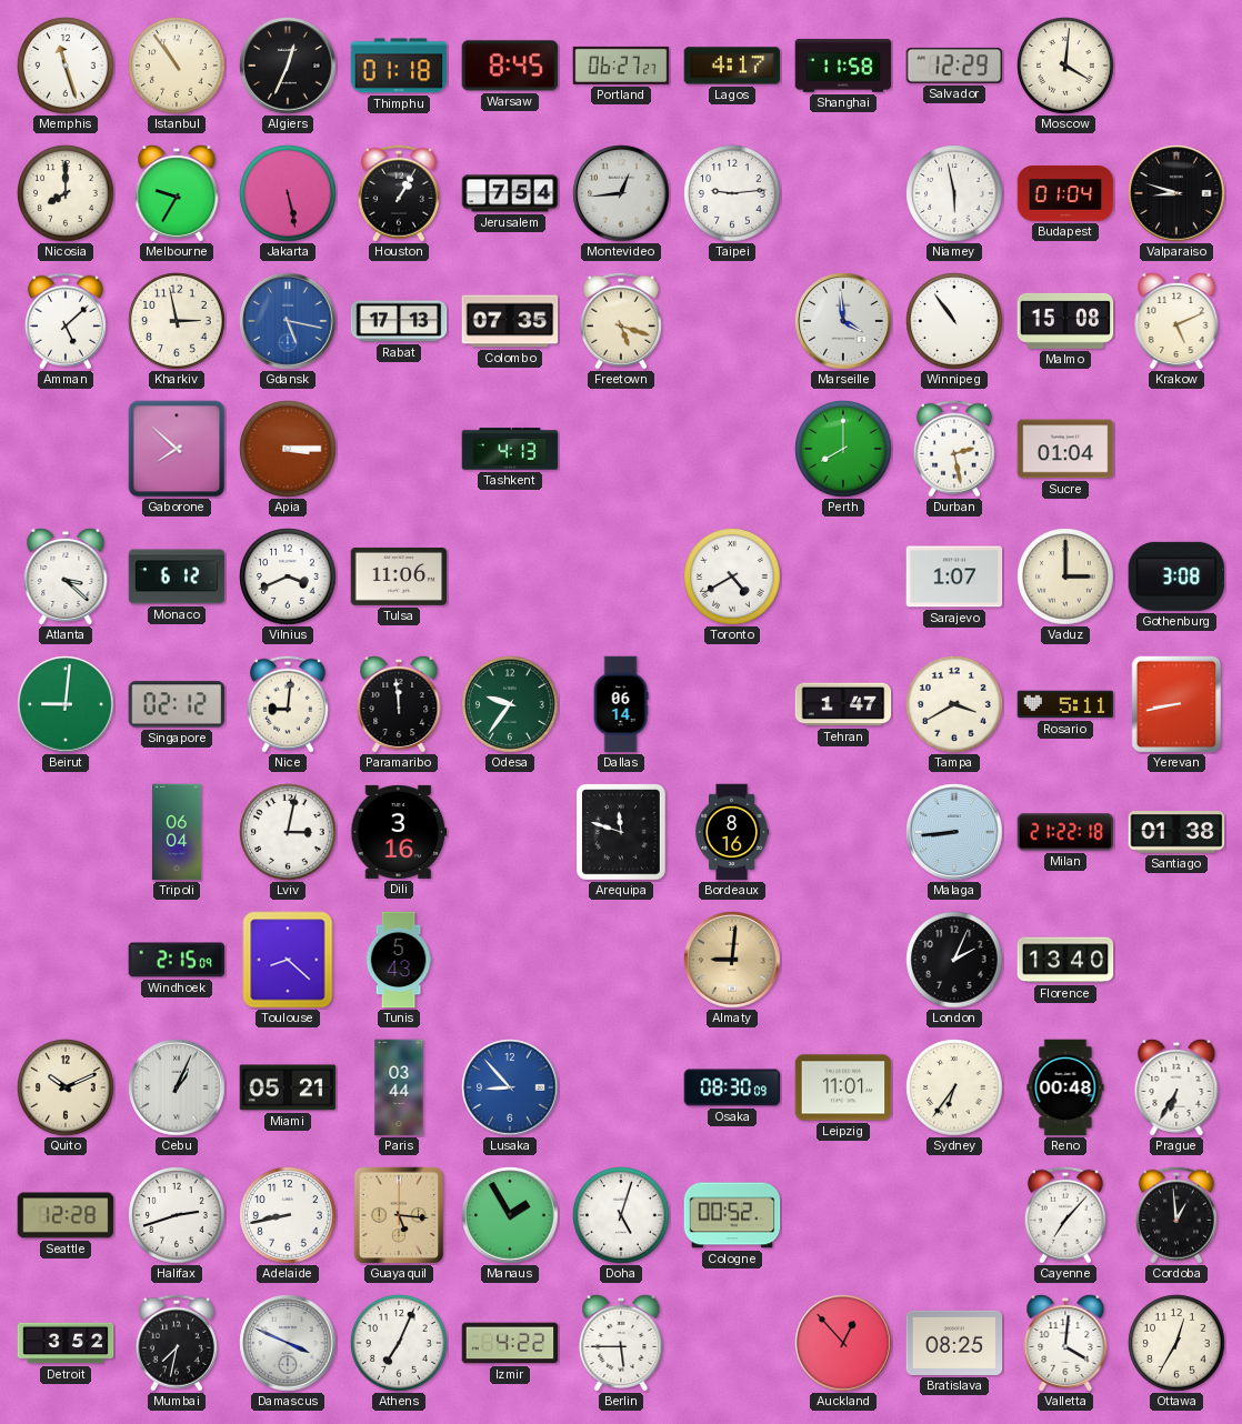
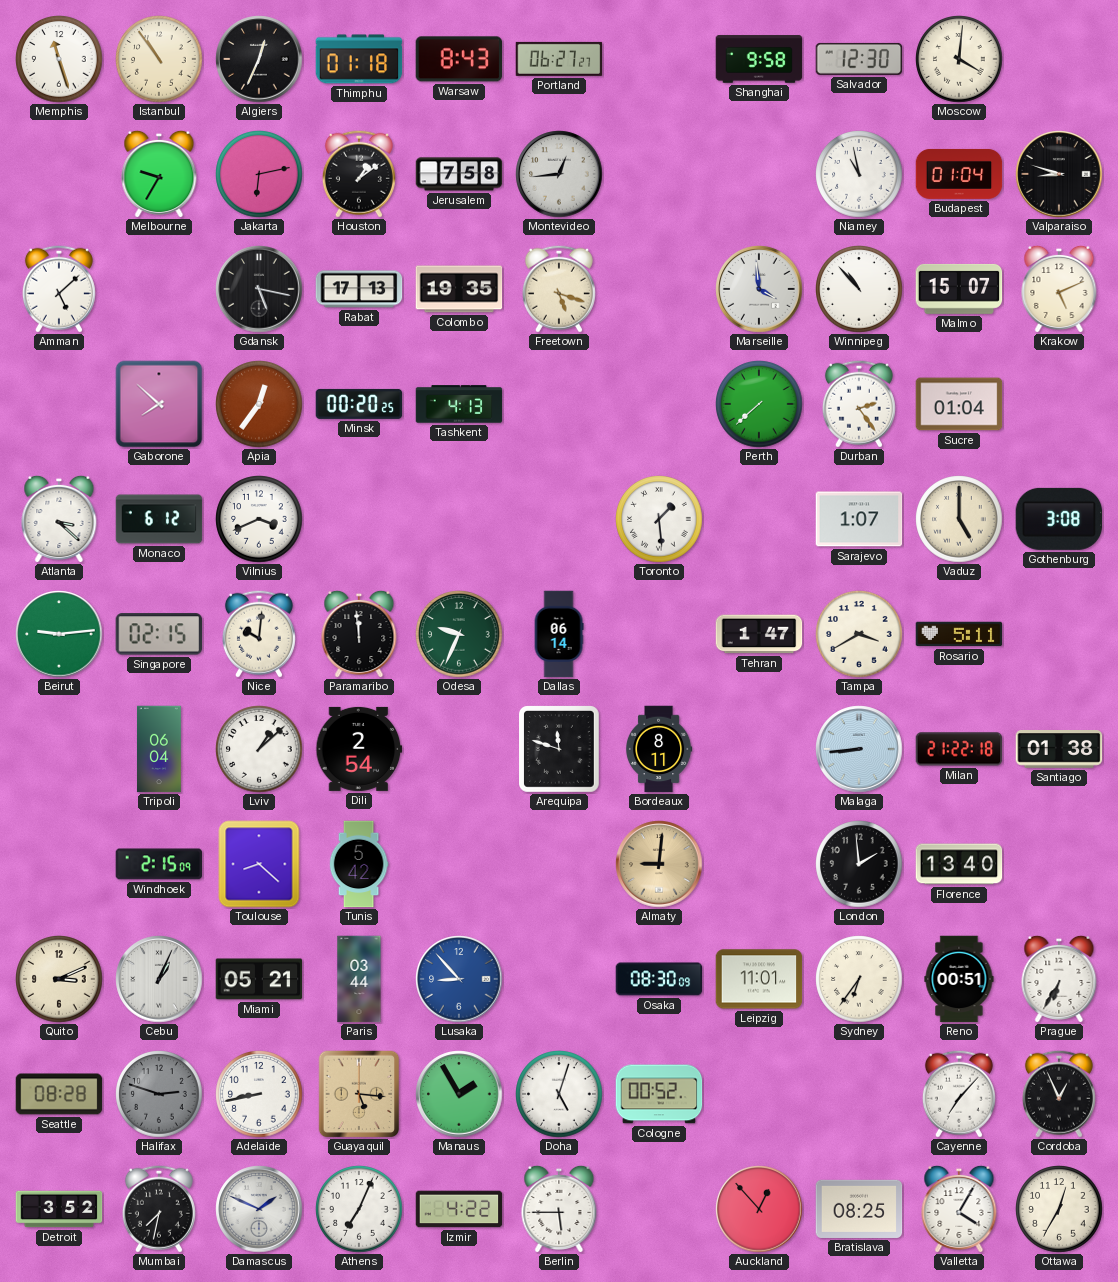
Warsaw: 8:45 -> 8:43 (459, 59)
Lagos: 4:17 -> none (732, 66)
Shanghai: 11:58 -> 9:58 (759, 59)
Salvador: 12:29 -> 12:30 (859, 59)
Nicosia: 8:00 -> none (66, 193)
Jakarta: 5:28 -> 6:13 (259, 174)
Houston: 1:05 -> 1:09 (359, 174)
Jerusalem: 7:54 -> 7:58 (459, 174)
Taipei: 9:14 -> none (732, 193)
Niamey: 5:58 -> 10:58 (859, 174)
Kharkiv: 2:58 -> none (177, 321)
Gdansk dial: blue -> black (259, 289)
Colombo: 07:35 -> 19:35 (459, 289)
Winnipeg: 10:54 -> 10:53 (859, 289)
Malmo: 15:08 -> 15:07 (959, 289)
Apia: 3:15 -> 12:36 (259, 404)
Minsk: none -> 00:20 (359, 404)
Perth: 8:00 -> 7:38 (759, 404)
Durban: 2:28 -> 2:24 (859, 404)
Tulsa: 11:06 -> none (399, 578)
Toronto: 4:40 -> 1:29 (659, 519)
Vaduz: 3:00 -> 5:00 (959, 519)
Beirut: 9:01 -> 9:14 (59, 634)
Singapore: 02:12 -> 02:15 (159, 634)
Nice: 9:01 -> 10:01 (259, 634)
Odesa: 9:36 -> 9:34 (459, 634)
Yerevan: 8:43 -> none (1176, 704)
Lviv: 3:02 -> 1:08 (259, 749)
Dili: 3:16 -> 2:54 (359, 749)
Bordeaux: 8:16 -> 8:11 (659, 749)
Tunis: 5:43 -> 5:42 (359, 864)
London: 2:04 -> 1:59 (859, 864)
Quito: 10:11 -> 3:11 (59, 979)
Reno: 00:48 -> 00:51 (959, 979)
Seattle: 12:28 -> 08:28 (59, 1094)
Halifax: 2:42 -> 2:48 (159, 1094)
Halifax dial: white -> grey (159, 1094)
Cordoba: 12:59 -> 12:56 (1059, 1094)
Damascus: 3:49 -> 1:49 (259, 1209)
Valletta: 4:01 -> 4:05 (959, 1208)
